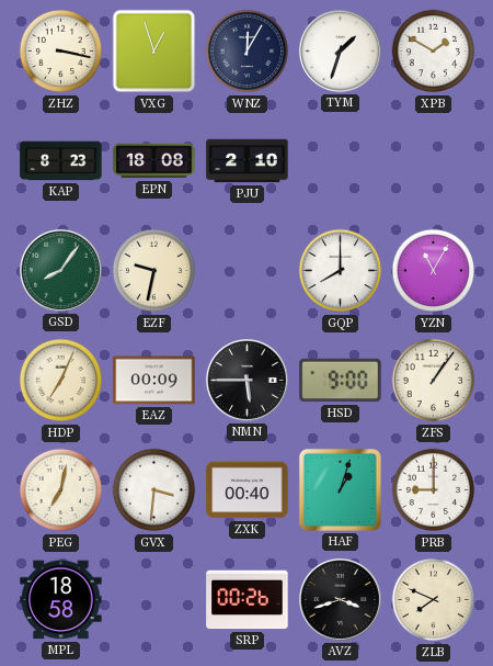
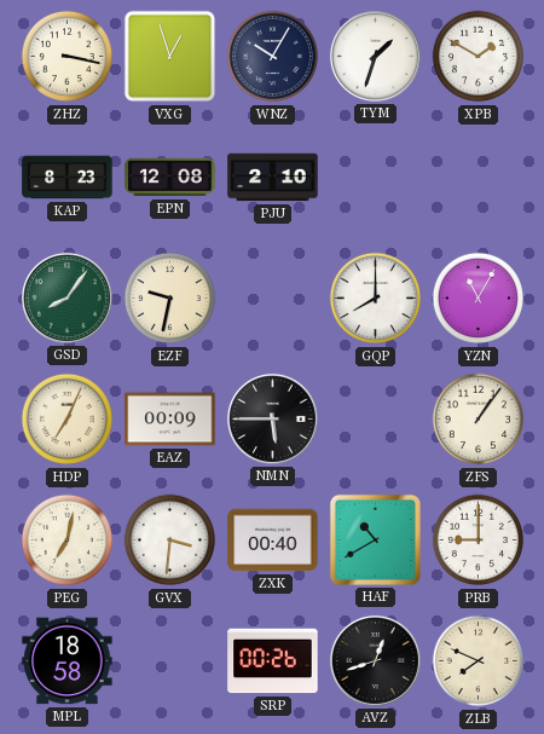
WNZ: 12:05 -> 10:05 (273, 57)
EPN: 18:08 -> 12:08 (170, 178)
HSD: 9:00 -> none (341, 381)
HAF: 1:03 -> 10:40 (375, 539)
AVZ: 3:42 -> 12:42 (375, 660)
